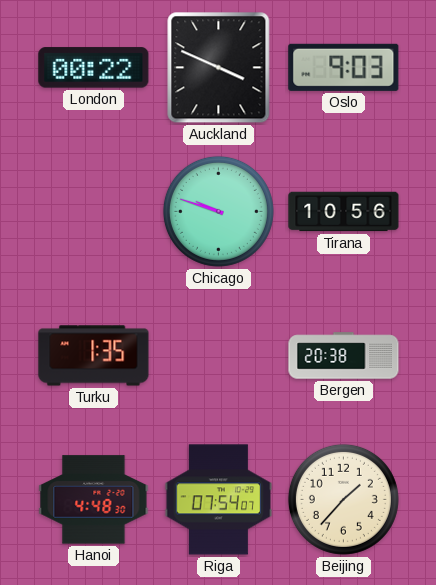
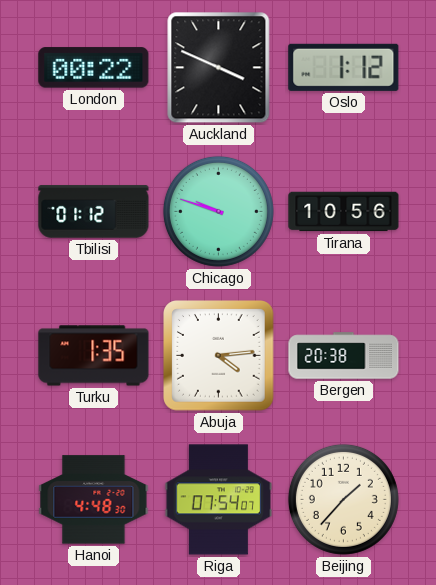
Oslo: 9:03 -> 1:12 (344, 67)
Tbilisi: none -> 01:12 (94, 212)
Abuja: none -> 4:14 (219, 356)
